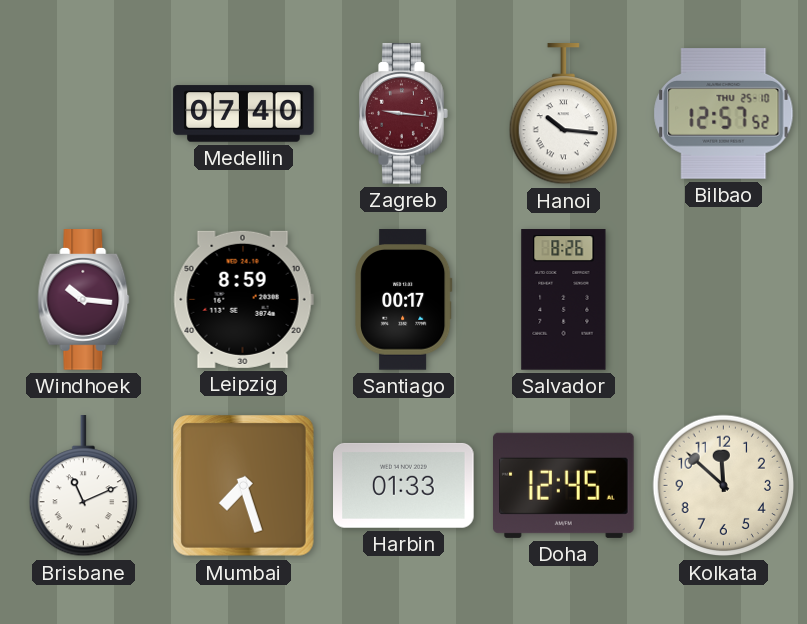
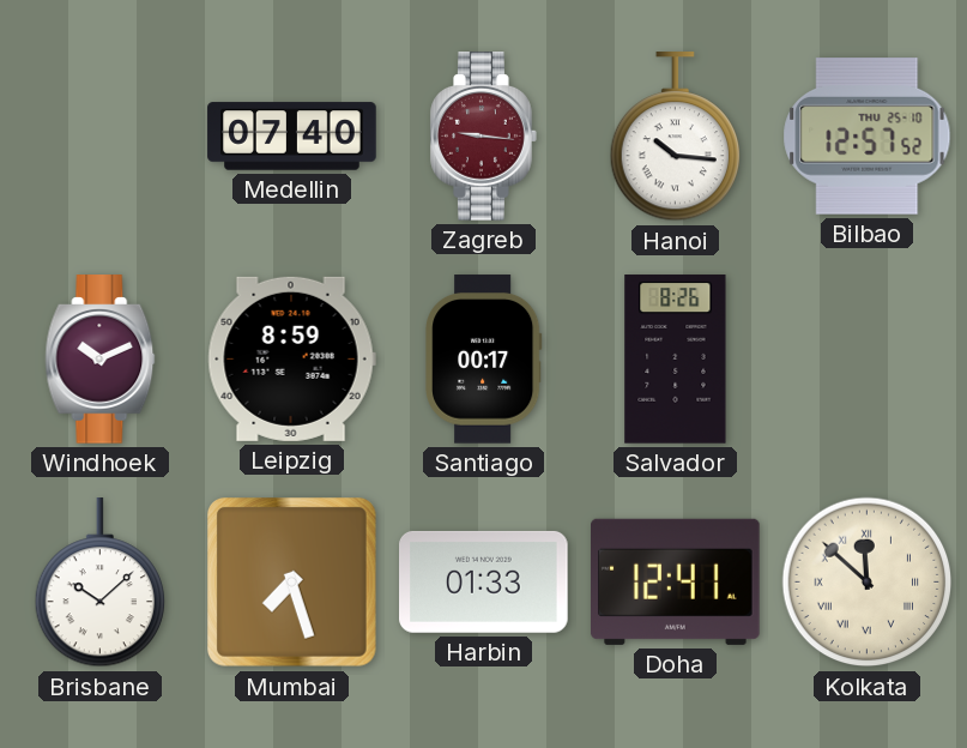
Windhoek: 10:16 -> 10:11 (101, 360)
Brisbane: 11:11 -> 10:08 (99, 583)
Doha: 12:45 -> 12:41 (676, 581)
Kolkata numerals: Arabic -> Roman (868, 583)
